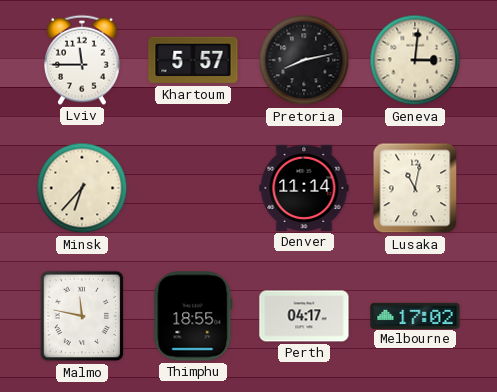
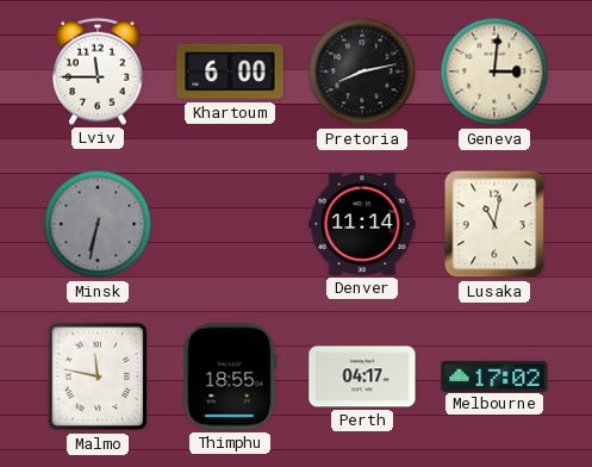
Khartoum: 5:57 -> 6:00 (230, 71)
Minsk: 6:37 -> 6:32 (98, 224)
Minsk dial: cream -> grey (98, 224)
